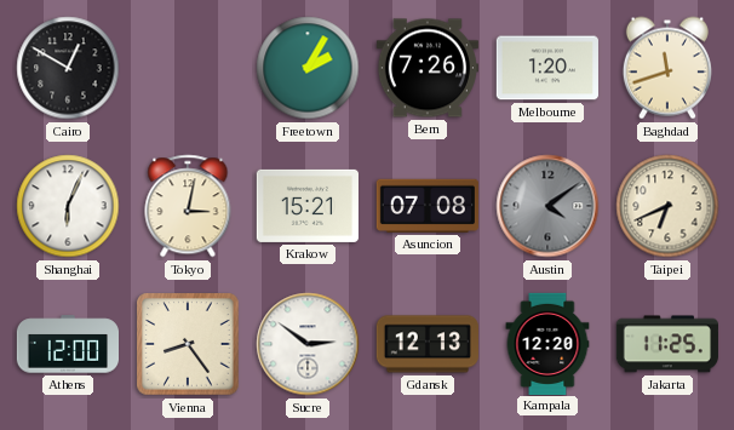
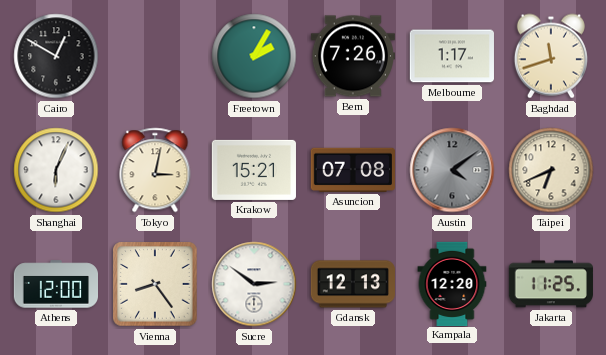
Melbourne: 1:20 -> 1:17 (452, 56)
